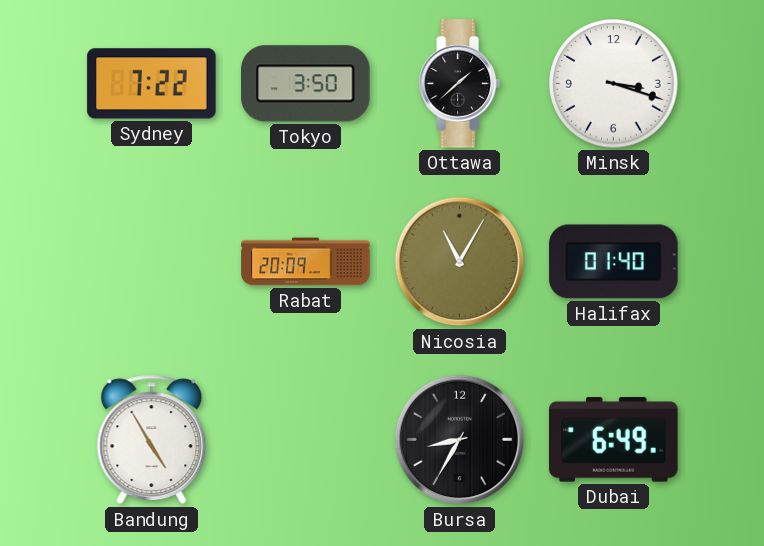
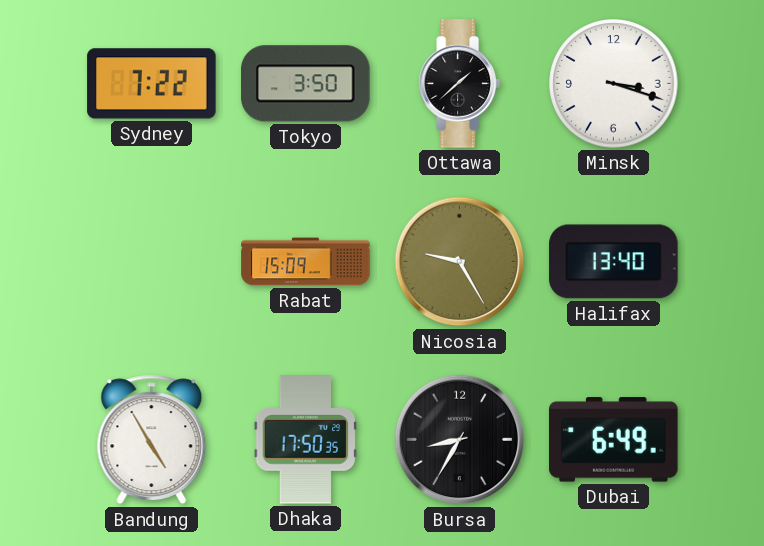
Rabat: 20:09 -> 15:09 (306, 262)
Nicosia: 11:05 -> 9:25 (460, 262)
Halifax: 01:40 -> 13:40 (614, 262)
Dhaka: none -> 17:50 (306, 440)
